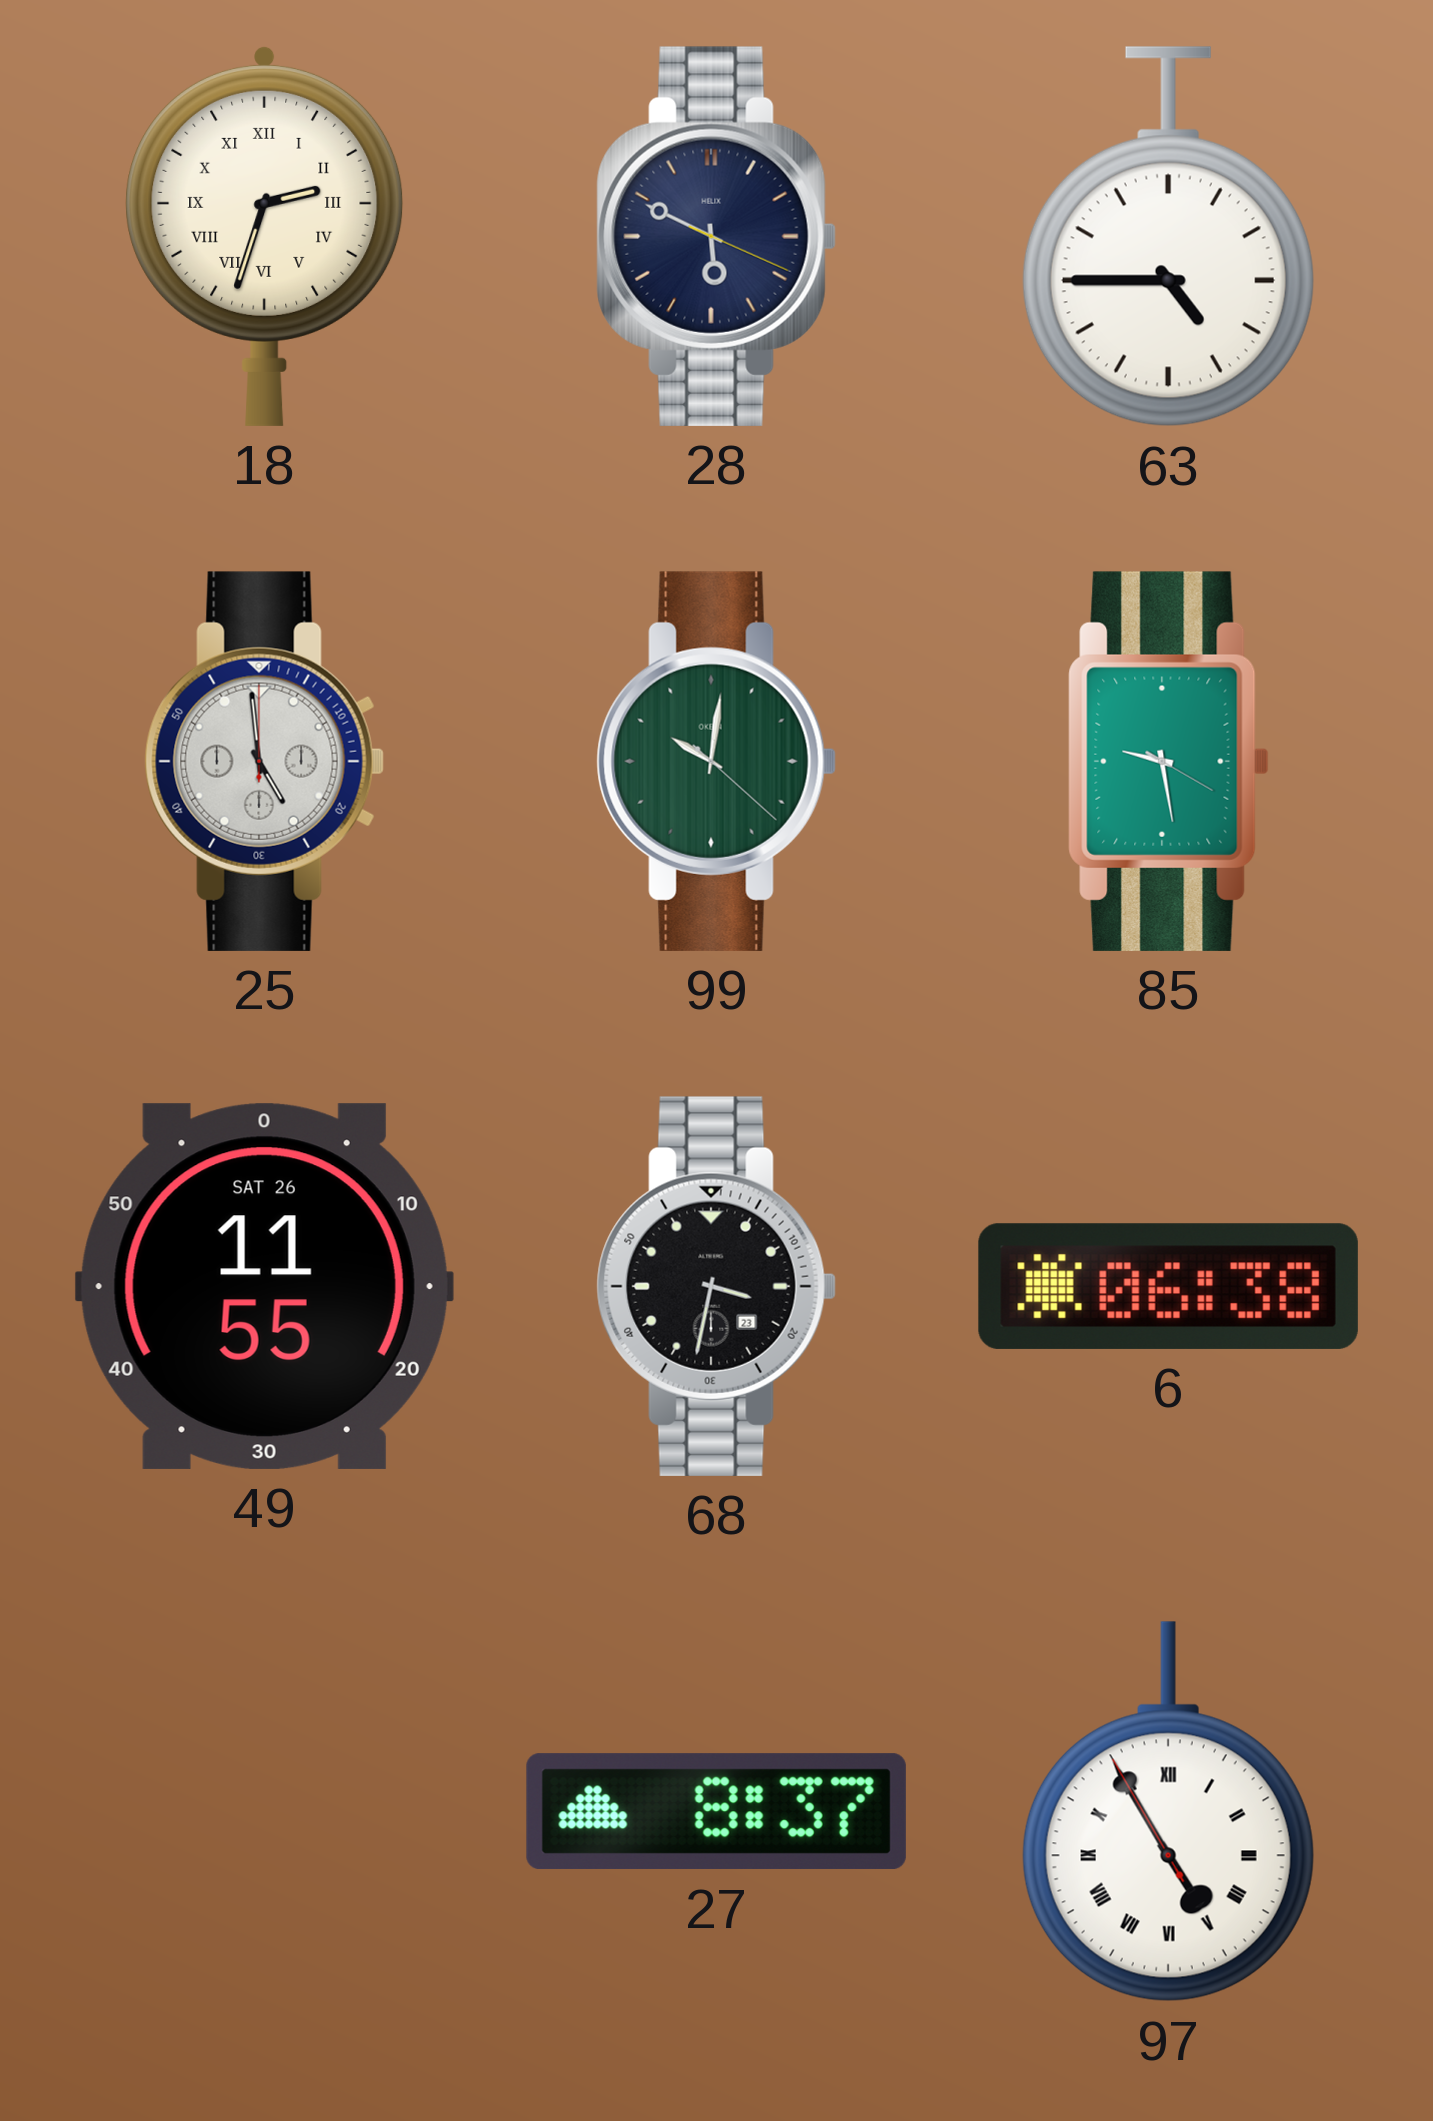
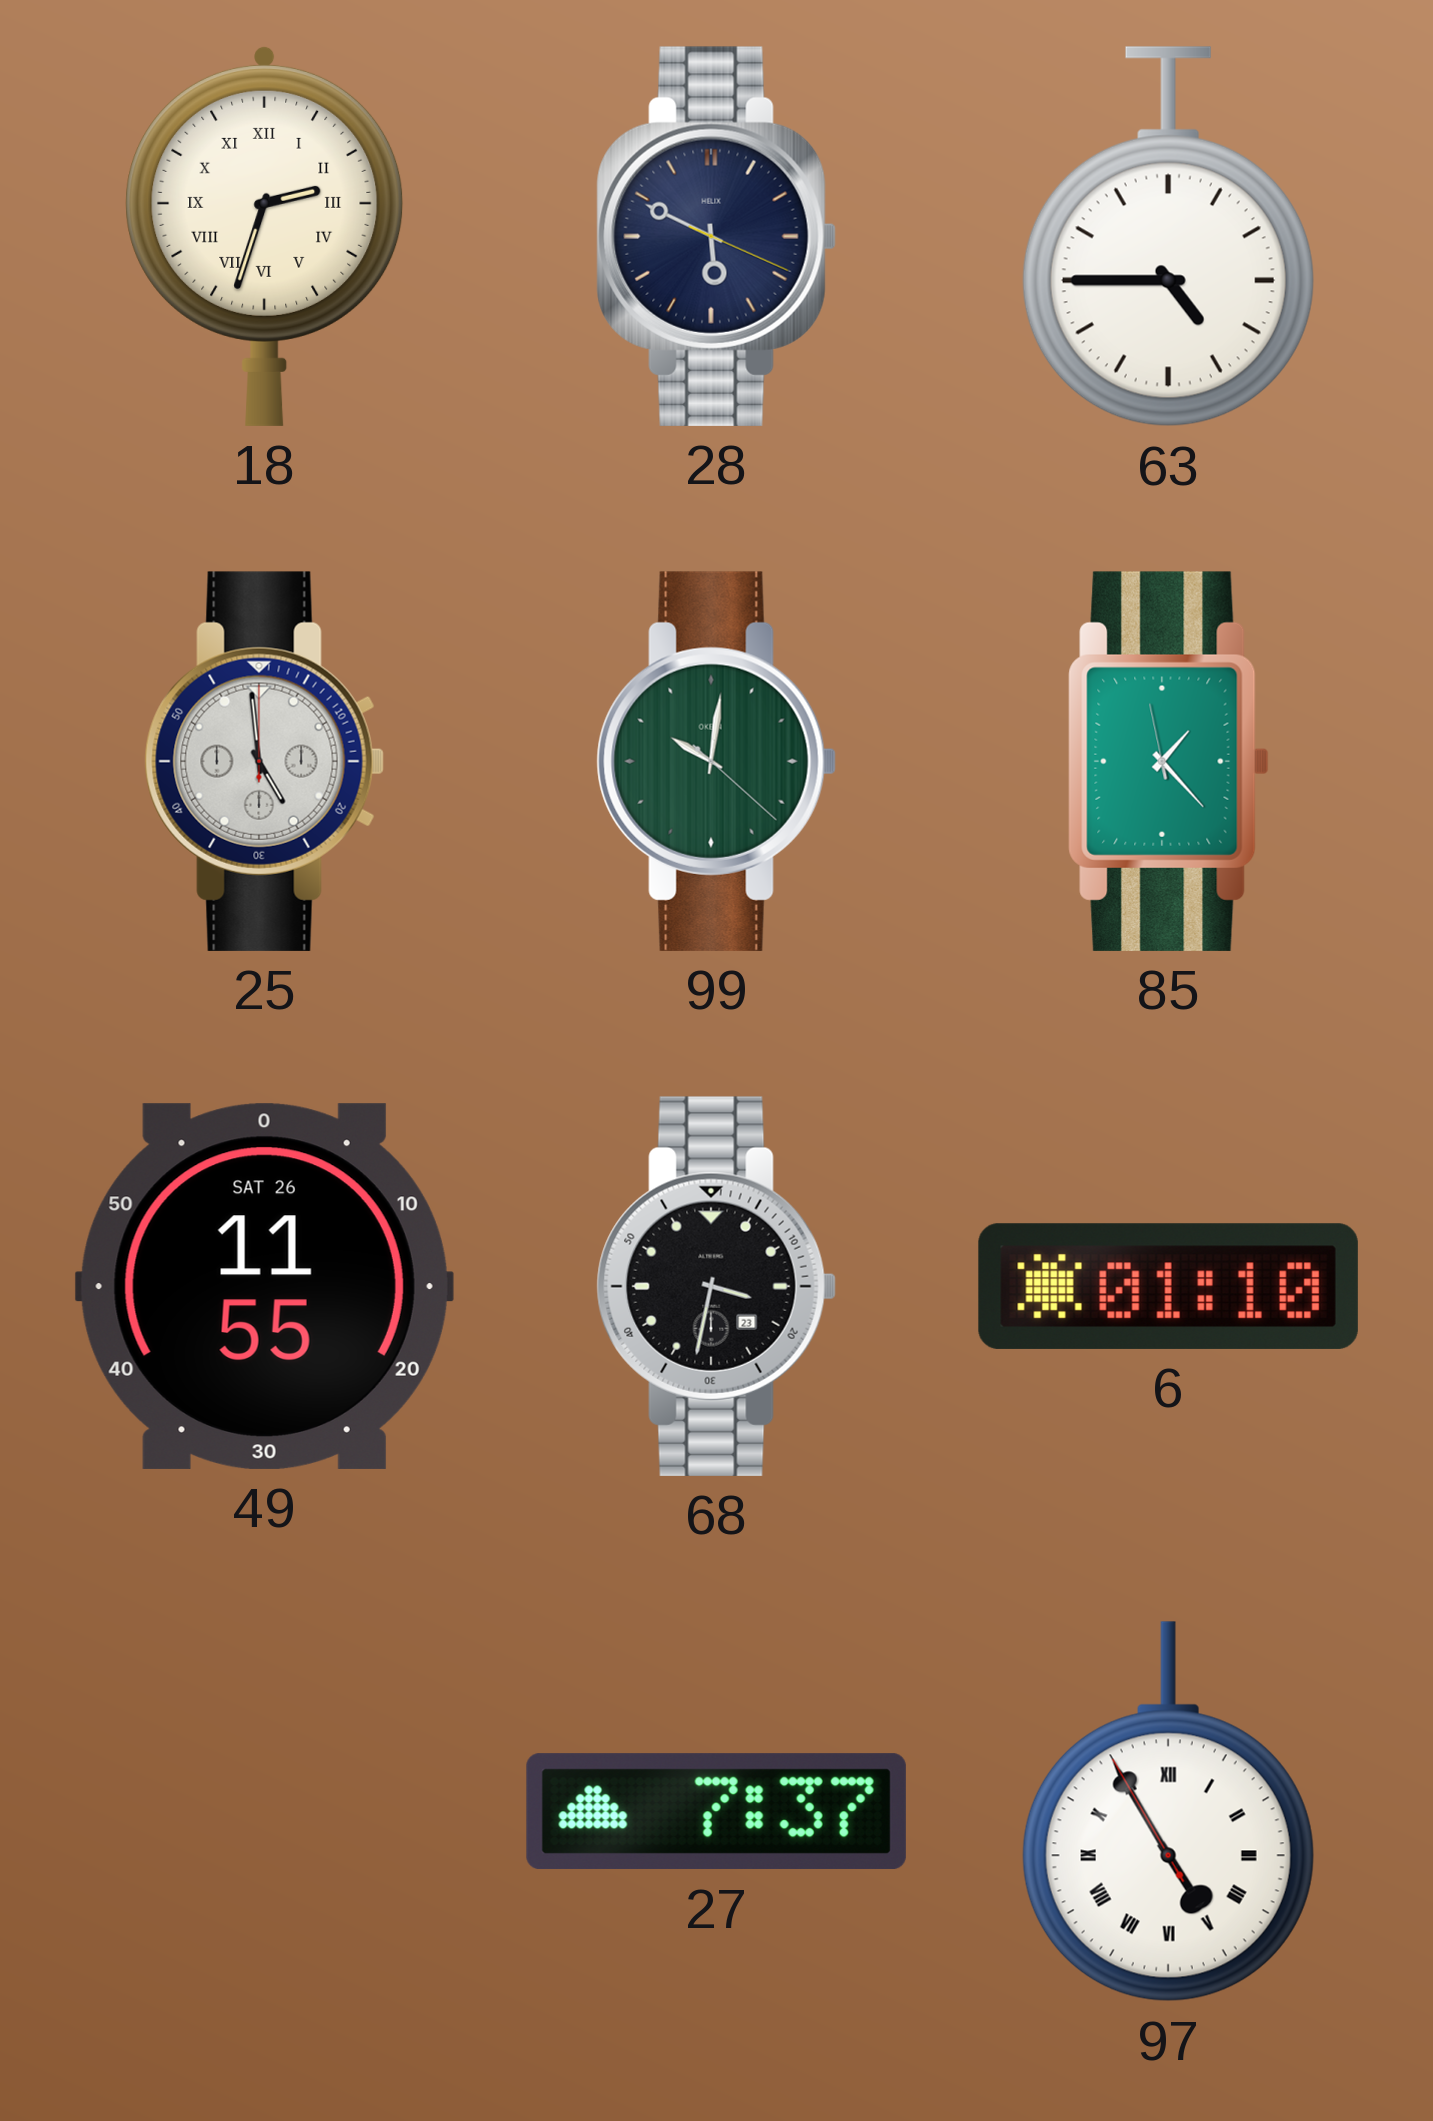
85: 9:28 -> 1:22 (1169, 761)
6: 06:38 -> 01:10 (1168, 1286)
27: 8:37 -> 7:37 (716, 1812)
